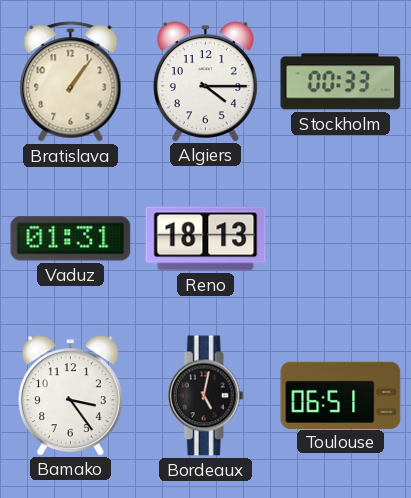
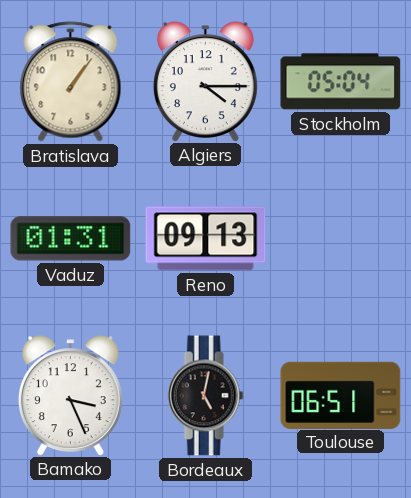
Stockholm: 00:33 -> 05:04 (341, 82)
Reno: 18:13 -> 09:13 (206, 239)
Bamako: 3:24 -> 3:26 (70, 395)
